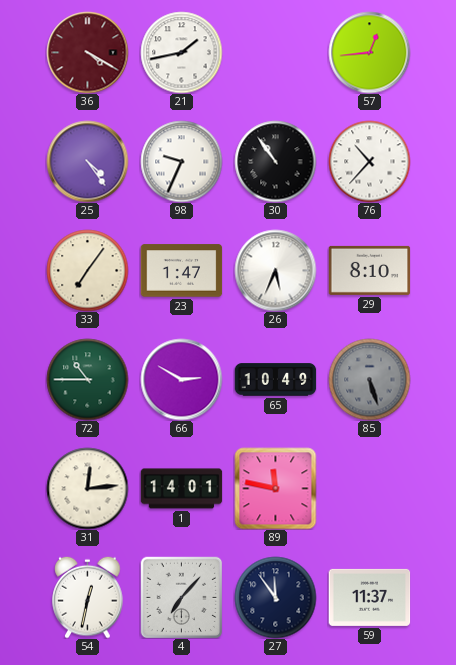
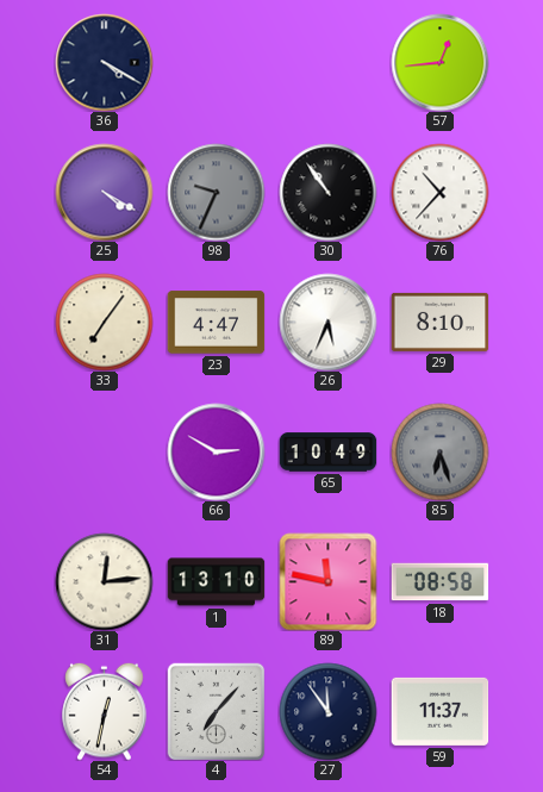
36 dial: burgundy -> navy (104, 62)
21: 1:43 -> none (181, 52)
25: 4:24 -> 4:20 (104, 192)
98 dial: white -> grey (216, 192)
23: 1:47 -> 4:47 (216, 323)
72: 10:45 -> none (87, 379)
85: 5:27 -> 6:27 (439, 451)
1: 14:01 -> 13:10 (216, 582)
18: none -> 08:58 (439, 582)
